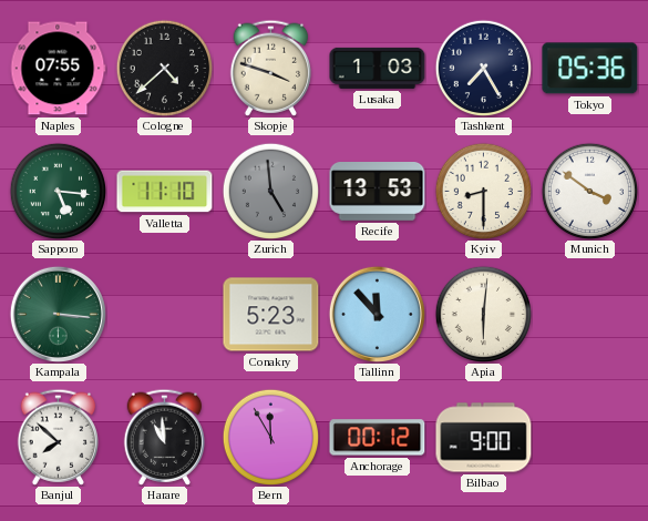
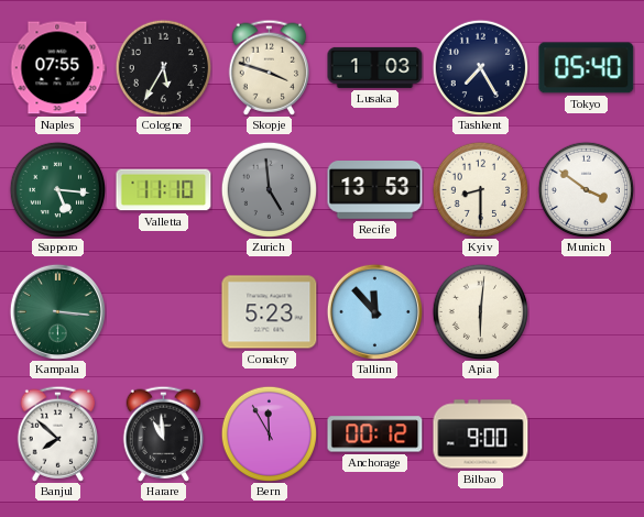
Cologne: 4:38 -> 5:35 (163, 67)
Tokyo: 05:36 -> 05:40 (587, 68)
